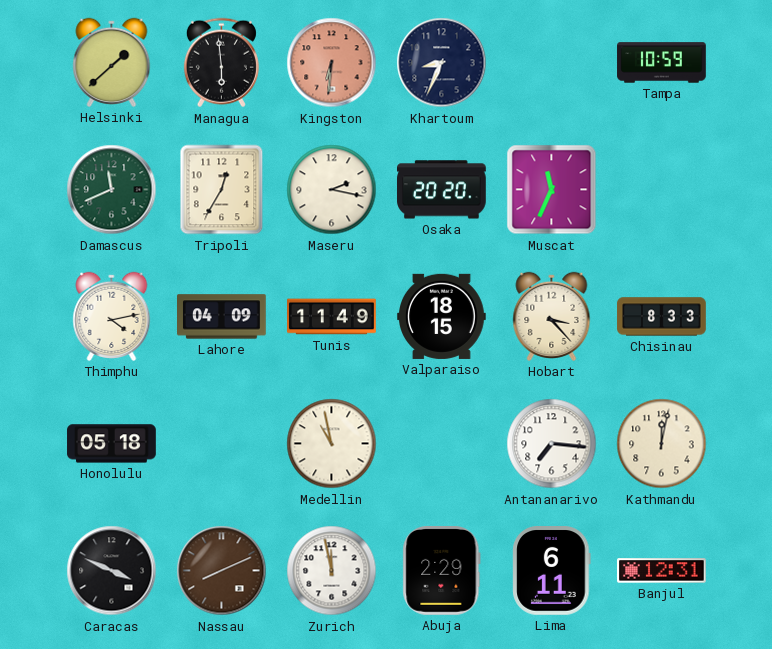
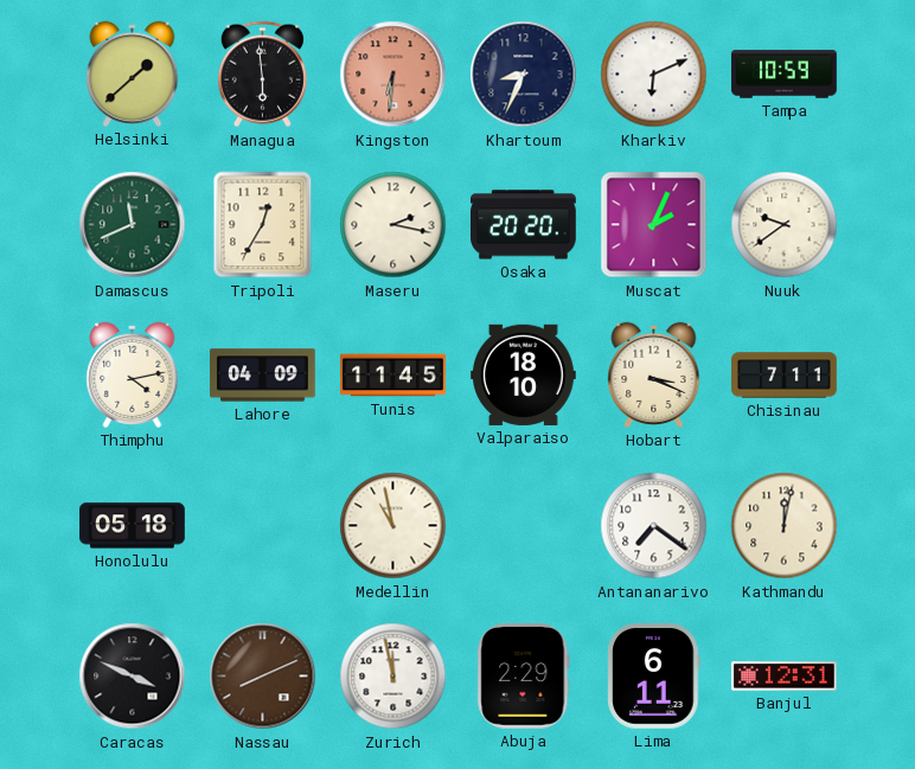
Kharkiv: none -> 6:11 (654, 75)
Muscat: 11:34 -> 2:04 (654, 225)
Nuuk: none -> 9:39 (785, 225)
Tunis: 11:49 -> 11:45 (393, 376)
Valparaiso: 18:15 -> 18:10 (524, 374)
Hobart: 3:23 -> 3:19 (654, 374)
Chisinau: 8:33 -> 7:11 (785, 376)
Antananarivo: 7:16 -> 7:21 (654, 526)
